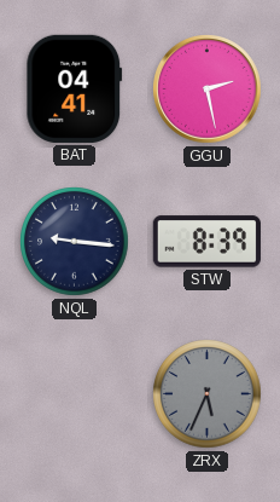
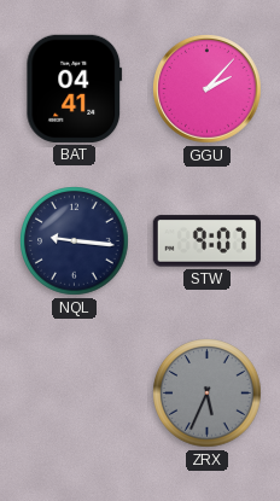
GGU: 2:28 -> 2:07 (208, 89)
STW: 8:39 -> 9:07 (206, 241)
